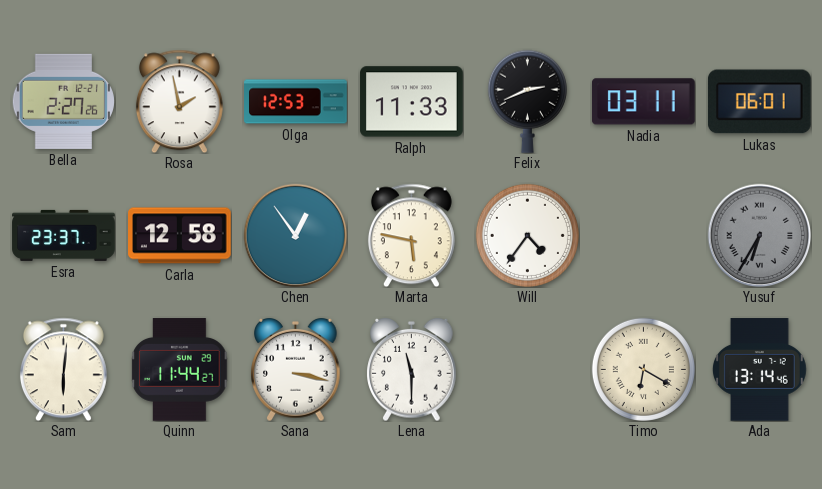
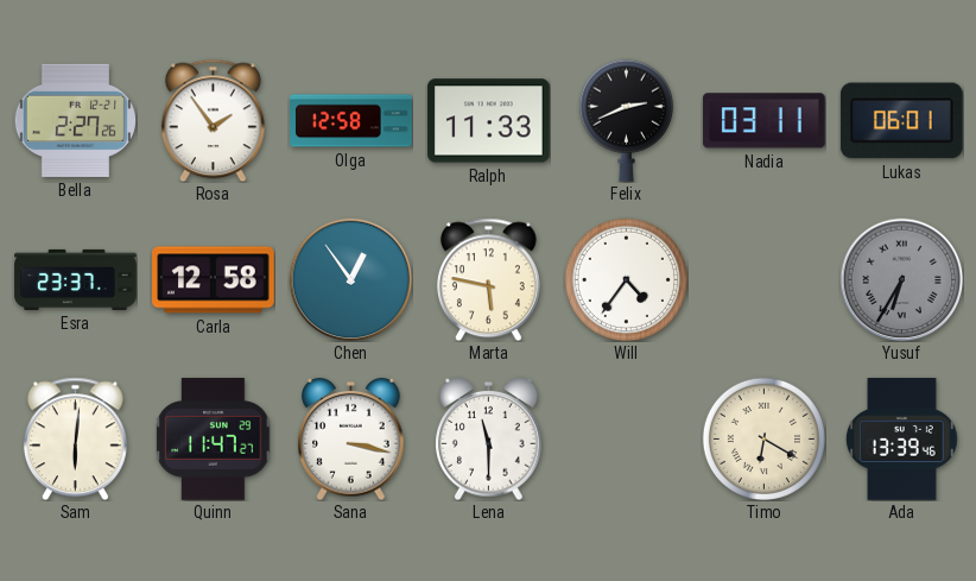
Rosa: 1:58 -> 1:54 (213, 120)
Olga: 12:53 -> 12:58 (351, 121)
Quinn: 11:44 -> 11:47 (214, 440)
Ada: 13:14 -> 13:39 (901, 440)
